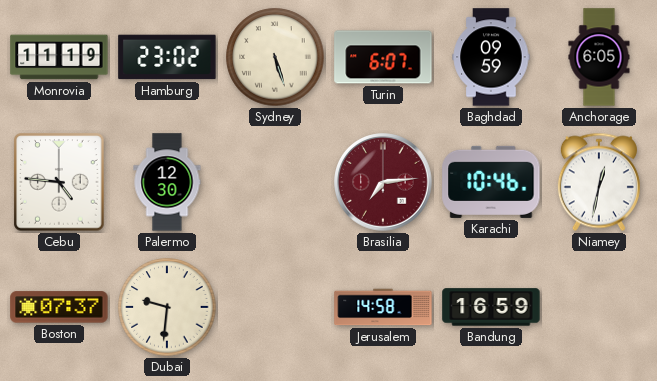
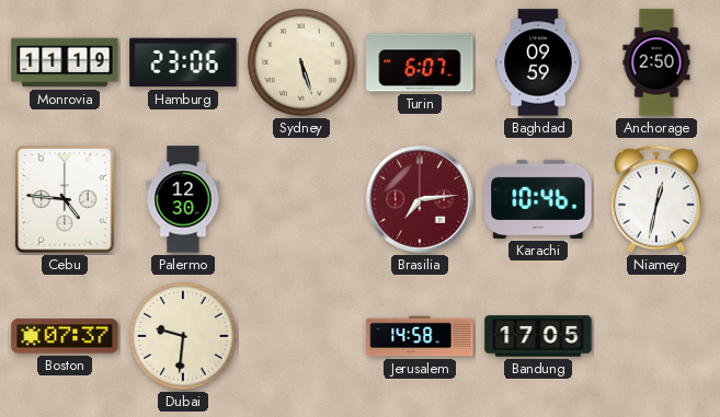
Hamburg: 23:02 -> 23:06 (183, 62)
Anchorage: 6:05 -> 2:50 (656, 62)
Bandung: 16:59 -> 17:05 (538, 336)
